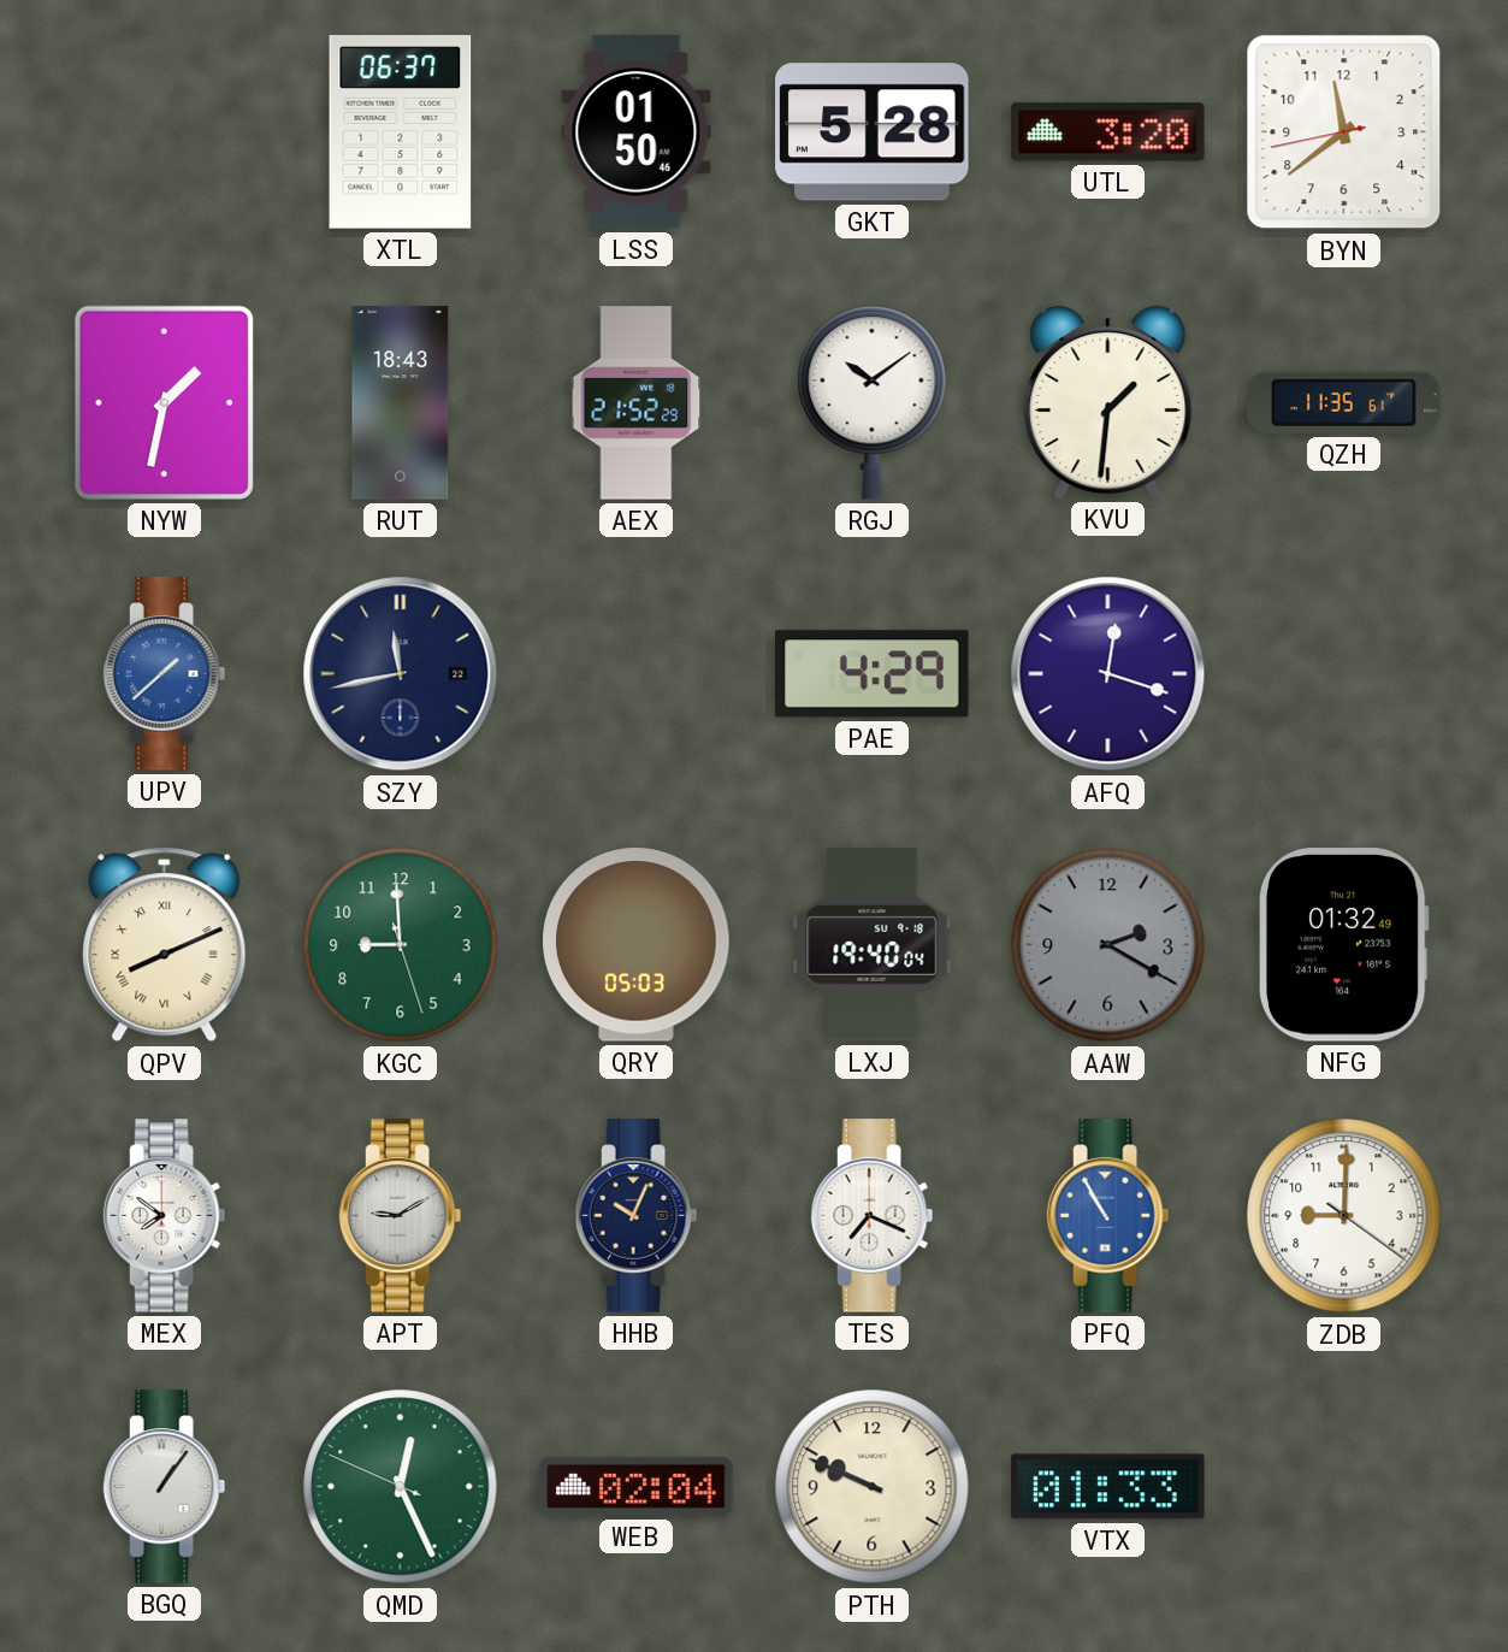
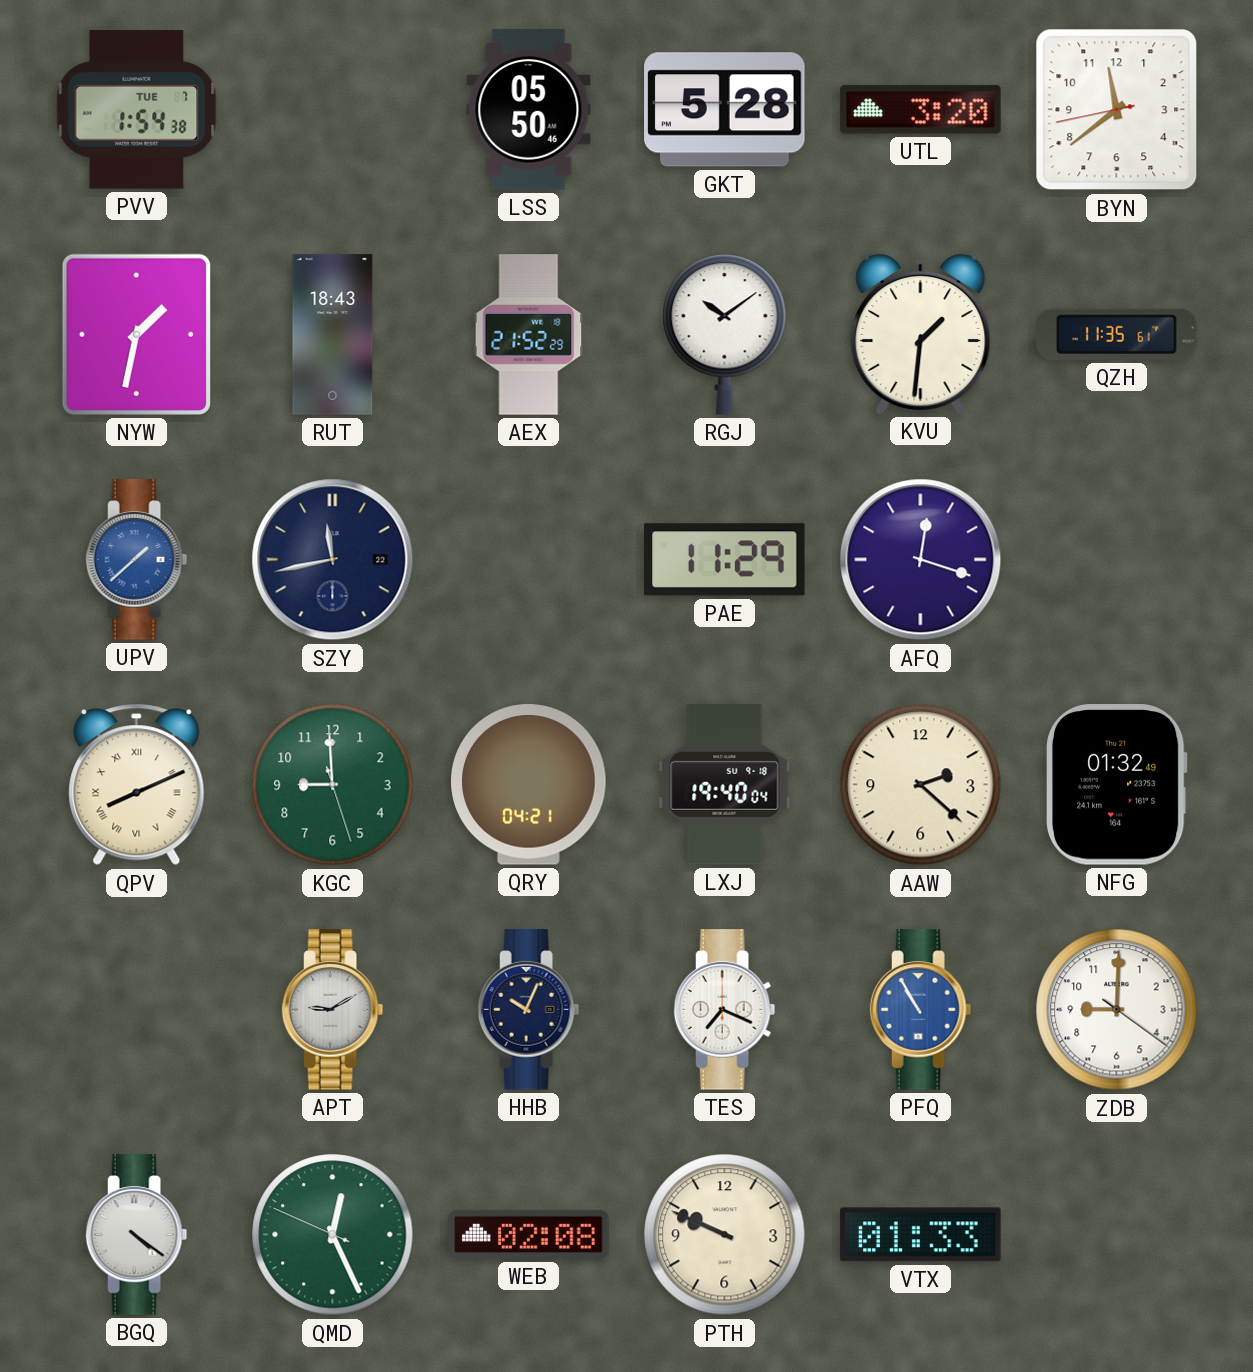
PVV: none -> 1:54 (137, 110)
XTL: 06:37 -> none (401, 132)
LSS: 01:50 -> 05:50 (529, 110)
PAE: 4:29 -> 11:29 (725, 560)
QRY: 05:03 -> 04:21 (529, 785)
AAW: 2:20 -> 2:22 (921, 785)
AAW dial: grey -> cream (921, 785)
MEX: 7:51 -> none (165, 1216)
BGQ: 1:06 -> 4:21 (137, 1235)
WEB: 02:04 -> 02:08 (529, 1234)
